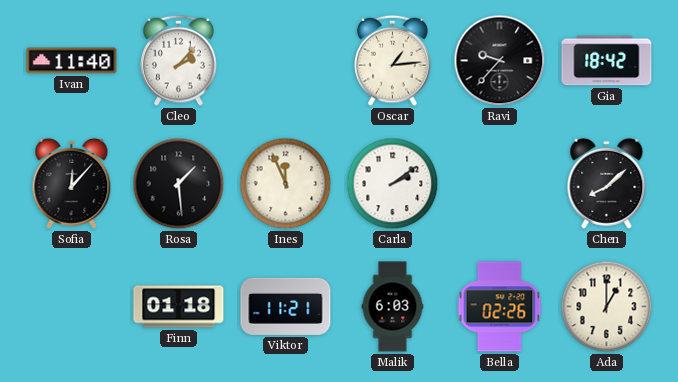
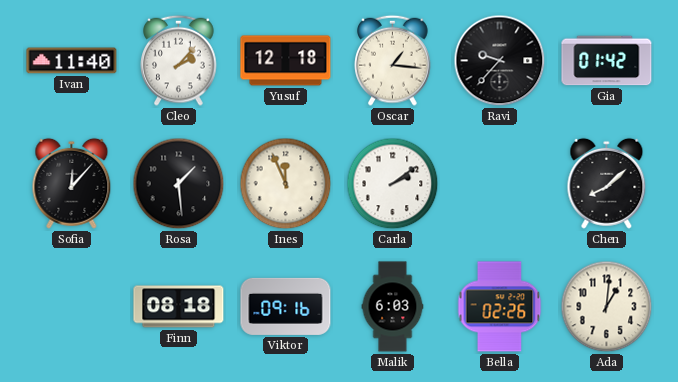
Yusuf: none -> 12:18 (286, 61)
Oscar: 1:14 -> 1:16 (393, 60)
Gia: 18:42 -> 01:42 (607, 61)
Finn: 01:18 -> 08:18 (179, 307)
Viktor: 11:21 -> 09:16 (286, 306)
Ada: 1:00 -> 1:01 (607, 307)
